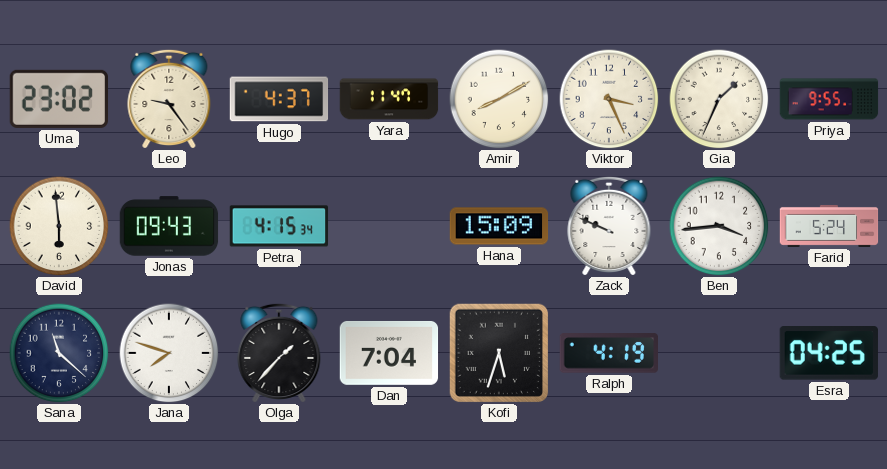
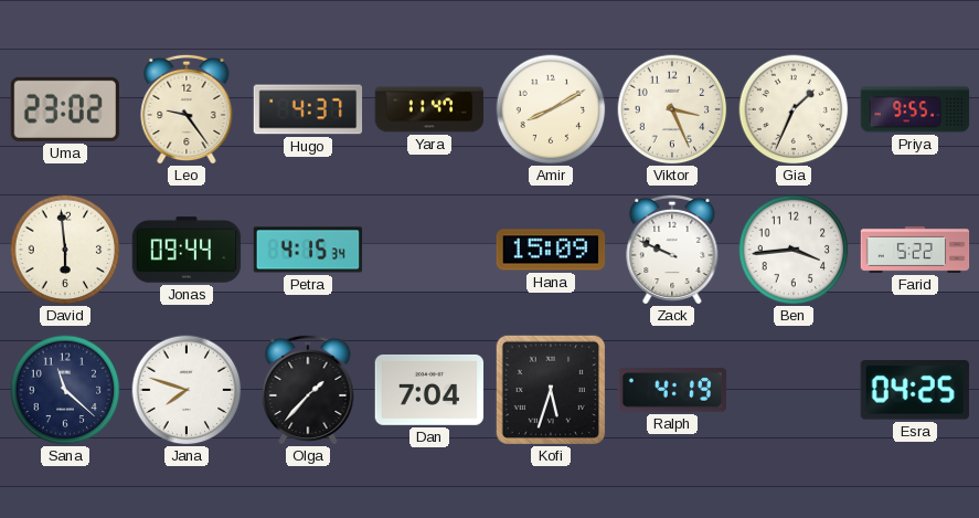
Jonas: 09:43 -> 09:44 (187, 250)
Farid: 5:24 -> 5:22 (915, 250)
